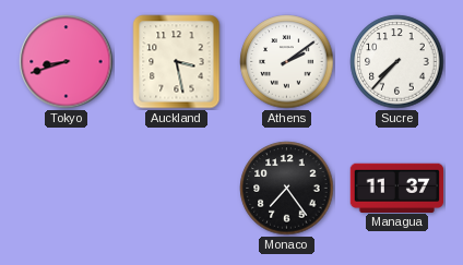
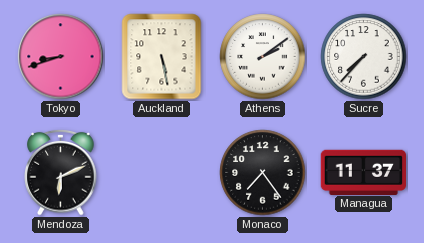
Auckland: 3:28 -> 5:28 (162, 57)
Mendoza: none -> 6:11 (61, 172)
